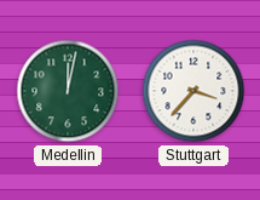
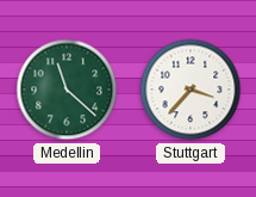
Medellin: 12:02 -> 11:22 (67, 90)
